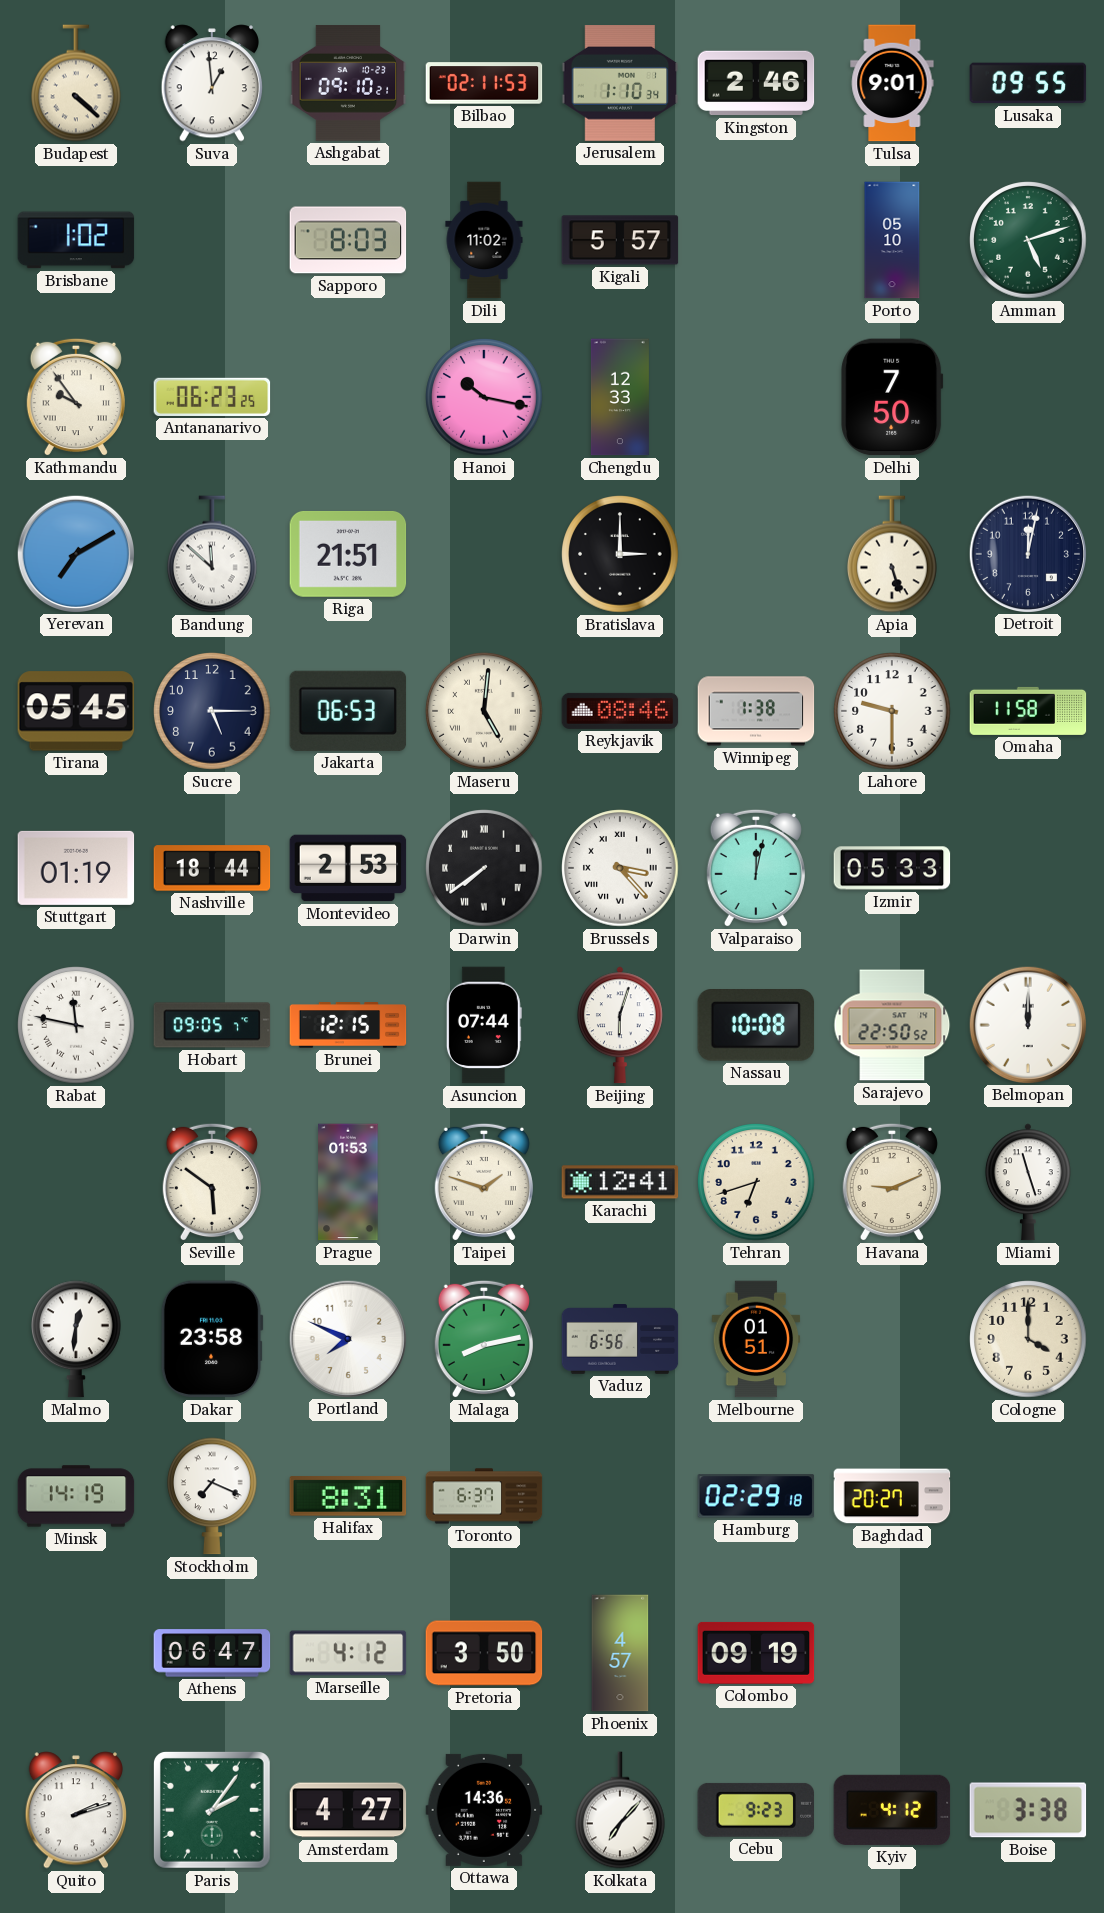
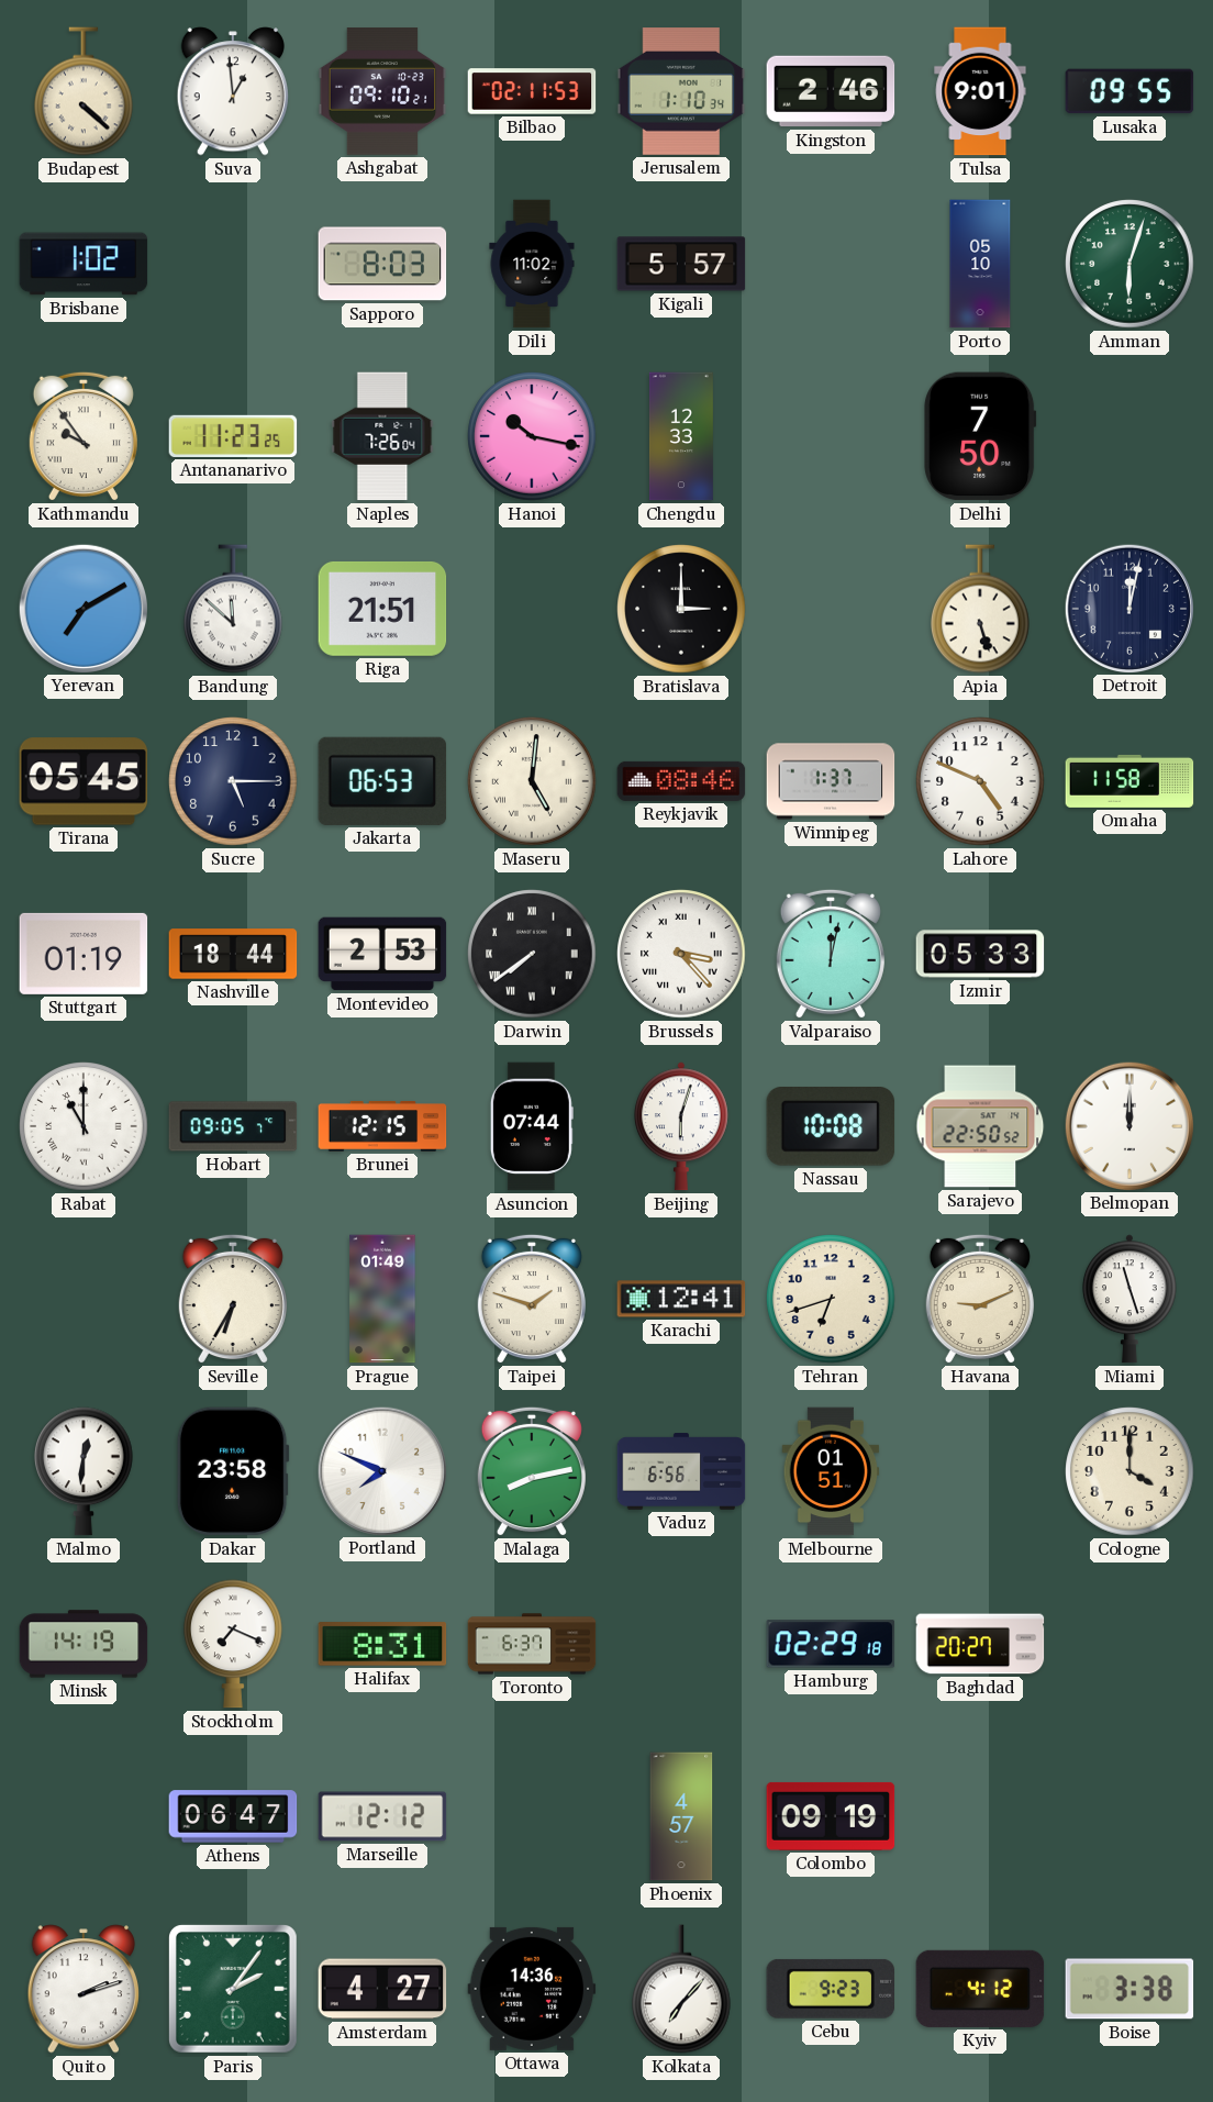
Amman: 5:12 -> 6:03 (1129, 264)
Antananarivo: 06:23 -> 11:23 (233, 436)
Naples: none -> 7:26 (382, 436)
Winnipeg: 1:38 -> 1:37 (831, 781)
Lahore: 9:30 -> 4:49 (980, 781)
Rabat: 11:47 -> 11:00 (84, 1126)
Seville: 5:51 -> 6:35 (233, 1299)
Prague: 01:53 -> 01:49 (382, 1299)
Marseille: 4:12 -> 12:12 (382, 1816)
Pretoria: 3:50 -> none (484, 1653)
